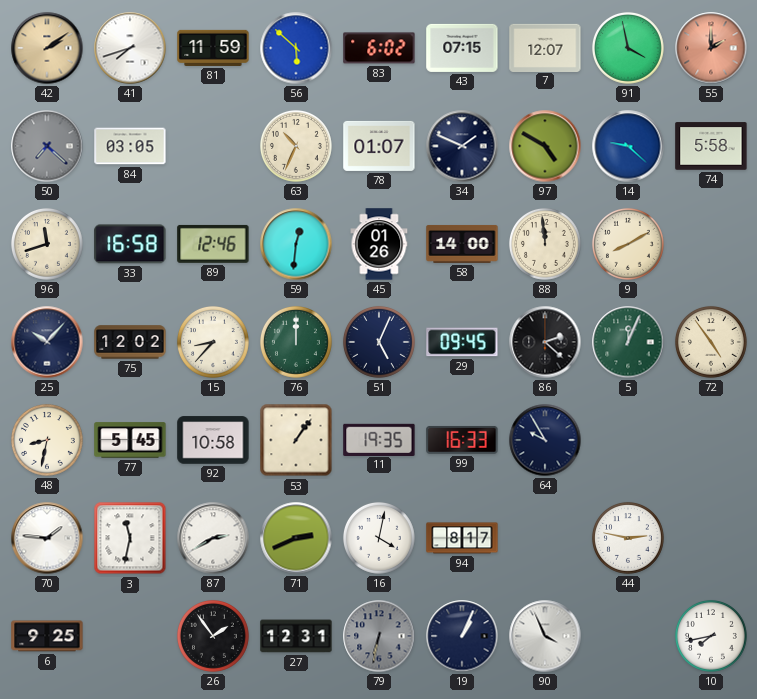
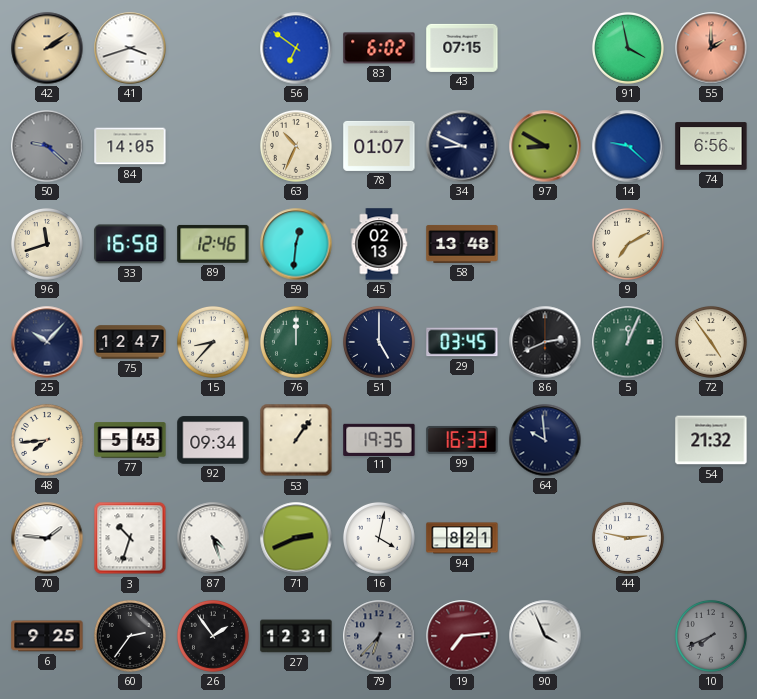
41: 7:42 -> 3:42 (130, 48)
81: 11:59 -> none (213, 48)
56: 5:52 -> 6:51 (296, 48)
7: 12:07 -> none (545, 47)
50: 7:22 -> 9:22 (47, 146)
84: 03:05 -> 14:05 (130, 146)
34: 1:49 -> 8:49 (462, 146)
97: 4:50 -> 8:50 (545, 146)
74: 5:58 -> 6:56 (711, 146)
45: 01:26 -> 02:13 (379, 244)
58: 14:00 -> 13:48 (462, 244)
88: 11:59 -> none (545, 244)
9: 8:10 -> 7:10 (628, 244)
75: 12:02 -> 12:47 (130, 342)
51: 5:04 -> 5:00 (379, 342)
29: 09:45 -> 03:45 (462, 342)
86: 2:22 -> 2:41 (545, 342)
48: 8:32 -> 7:44 (47, 440)
92: 10:58 -> 09:34 (213, 440)
64: 9:55 -> 9:59 (545, 440)
54: none -> 21:32 (711, 440)
3: 11:32 -> 10:33 (130, 538)
87: 2:40 -> 4:27 (213, 538)
94: 8:17 -> 8:21 (462, 538)
60: none -> 2:36 (130, 636)
79: 6:32 -> 6:37 (379, 636)
19: 1:04 -> 7:14 (462, 636)
19 dial: navy -> burgundy (462, 636)
10: 7:43 -> 7:41 (711, 636)
10 dial: white -> grey (711, 636)
